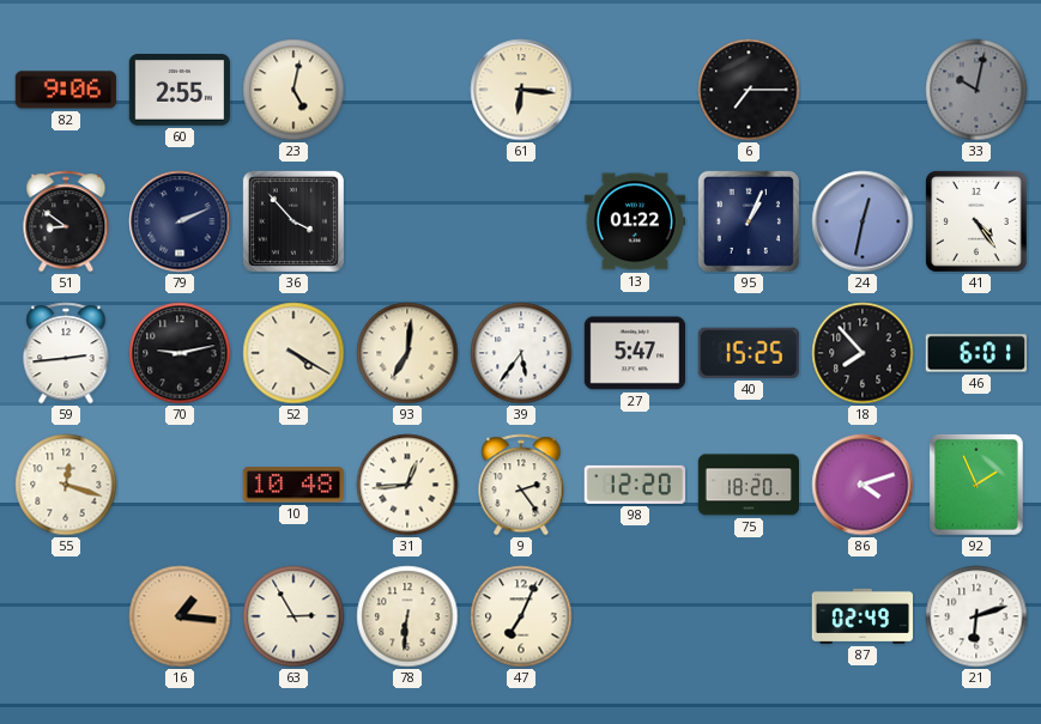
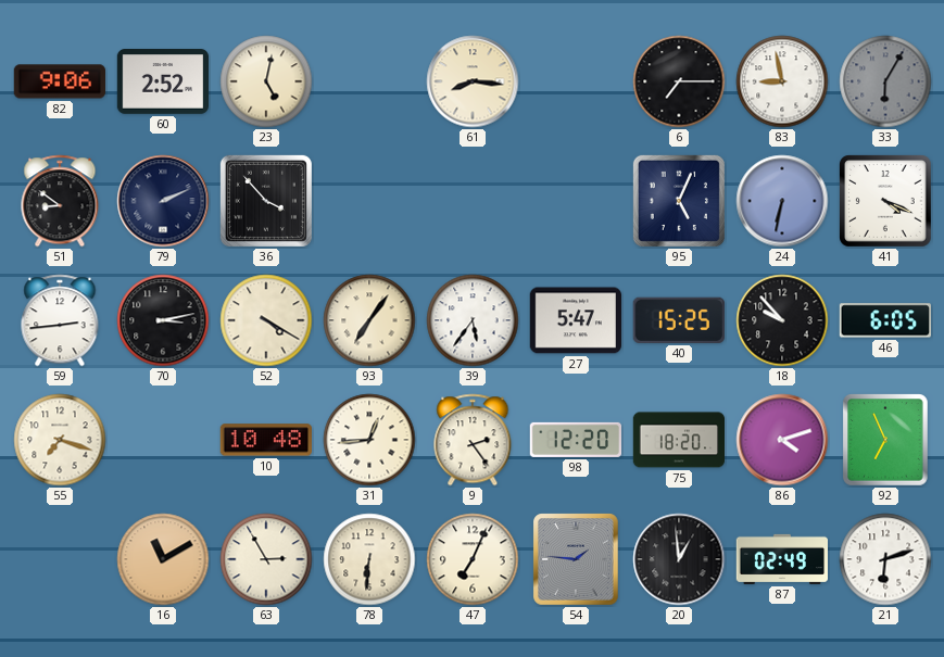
60: 2:55 -> 2:52 (162, 83)
61: 6:16 -> 8:16 (473, 81)
83: none -> 8:58 (782, 81)
33: 10:02 -> 6:05 (885, 81)
13: 01:22 -> none (634, 221)
95: 1:04 -> 5:04 (679, 201)
24: 12:32 -> 6:32 (782, 201)
41: 4:24 -> 4:19 (886, 202)
70: 9:13 -> 3:13 (163, 320)
93: 7:01 -> 7:06 (369, 320)
18: 7:53 -> 9:53 (782, 320)
46: 6:01 -> 6:05 (884, 320)
55: 12:18 -> 7:18 (60, 440)
92: 1:56 -> 6:56 (885, 440)
16: 1:16 -> 11:10 (163, 559)
54: none -> 1:46 (576, 559)
20: none -> 12:59 (679, 559)
